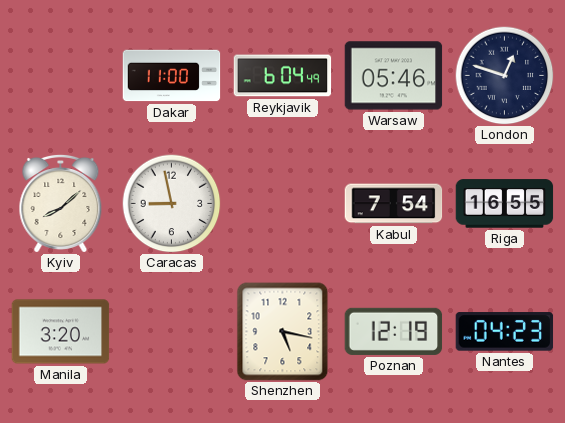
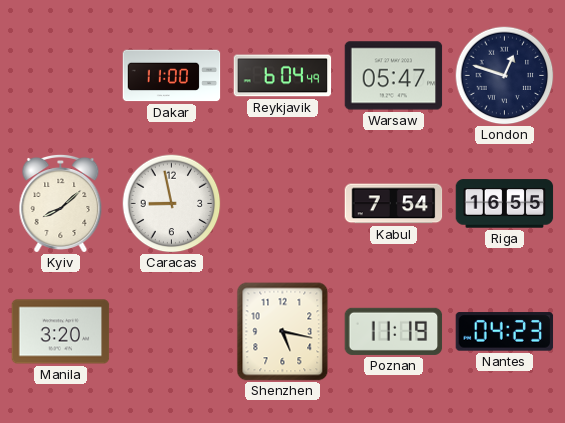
Warsaw: 05:46 -> 05:47 (394, 76)
Poznan: 12:19 -> 11:19 (394, 331)
